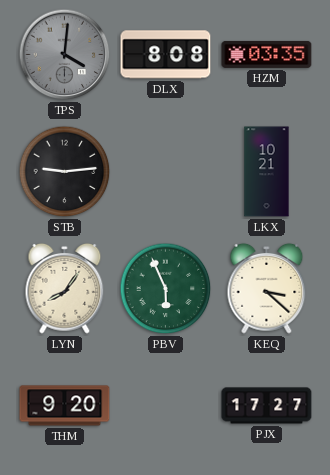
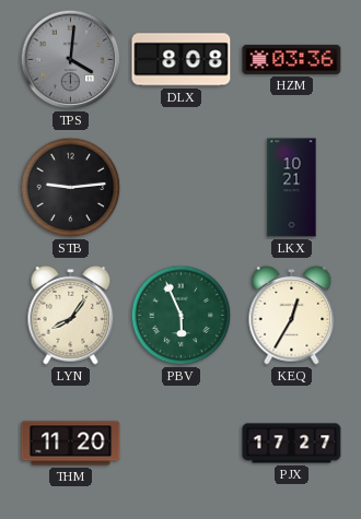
HZM: 03:35 -> 03:36 (292, 59)
KEQ: 3:22 -> 12:35 (292, 315)
THM: 9:20 -> 11:20 (71, 444)
